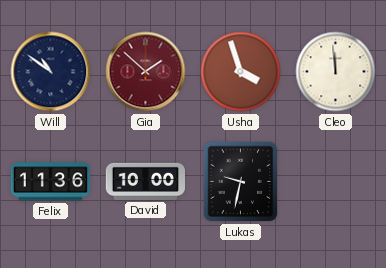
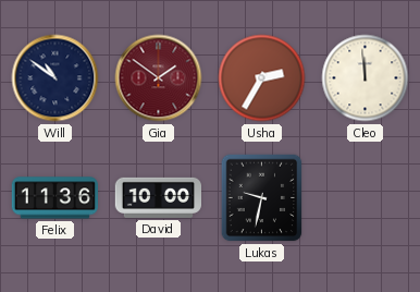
Gia: 1:52 -> 1:51 (159, 78)
Usha: 3:57 -> 2:35 (262, 78)
